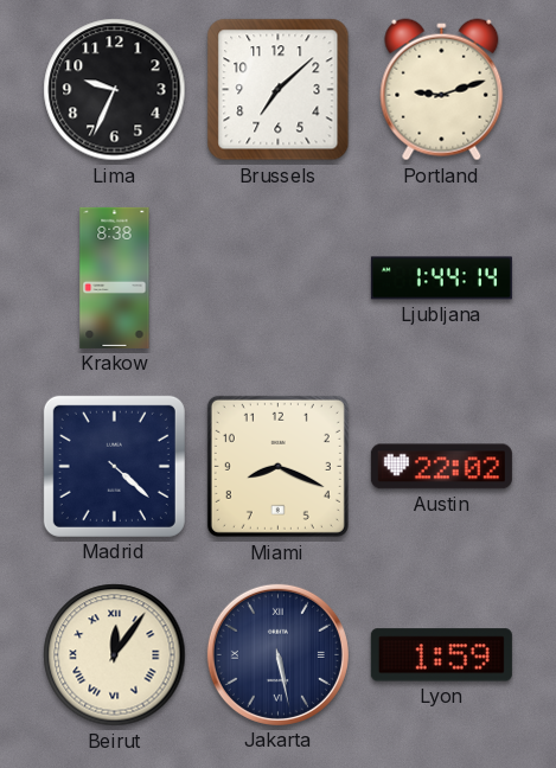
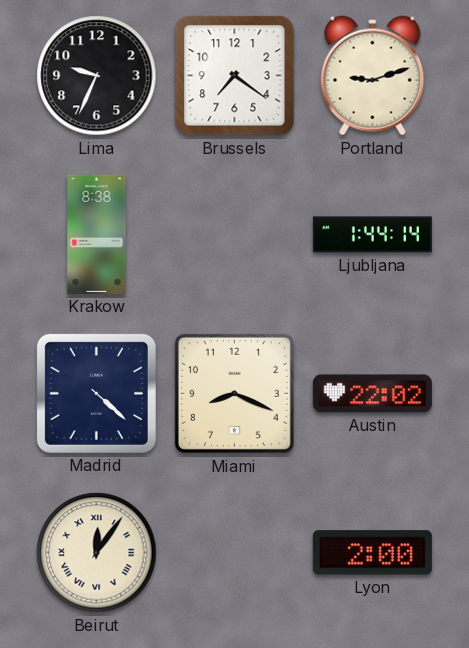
Brussels: 7:08 -> 7:21 (235, 76)
Jakarta: 5:28 -> none (277, 654)
Lyon: 1:59 -> 2:00 (372, 553)
